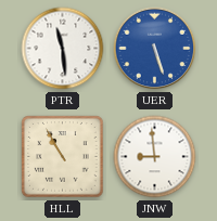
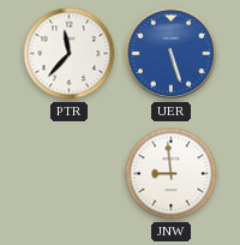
PTR: 11:29 -> 11:37 (70, 54)
HLL: 10:55 -> none (63, 157)
